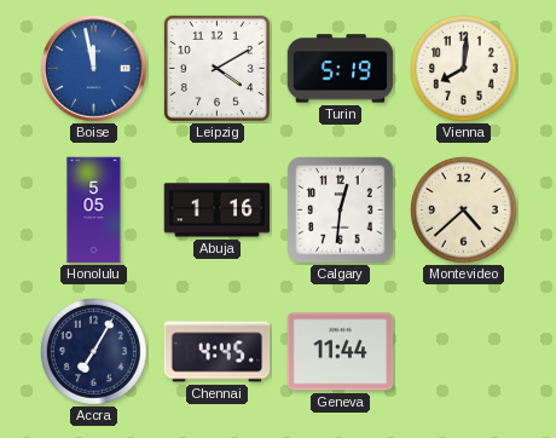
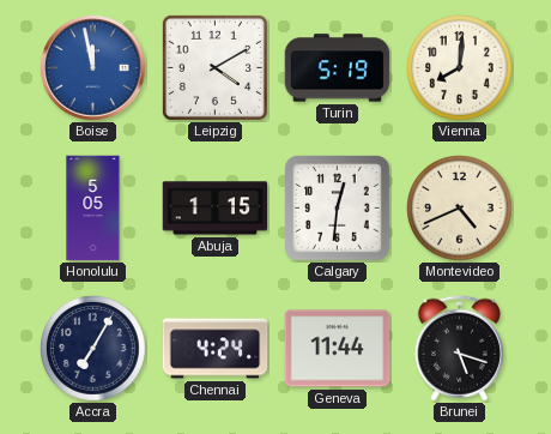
Abuja: 1:16 -> 1:15 (216, 209)
Montevideo: 4:38 -> 4:41 (460, 209)
Chennai: 4:45 -> 4:24 (216, 349)
Brunei: none -> 5:18 (459, 349)
